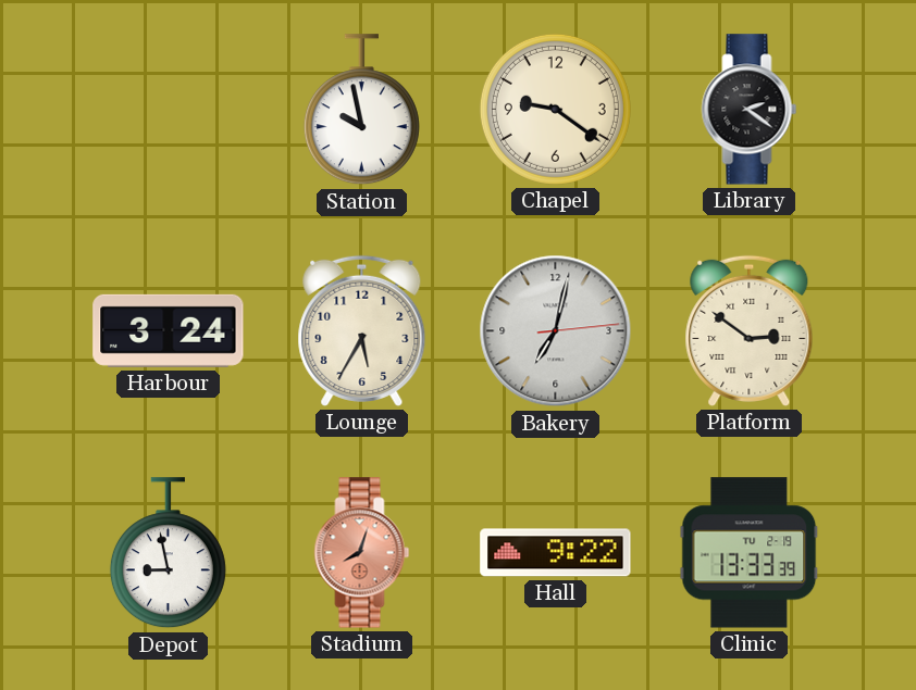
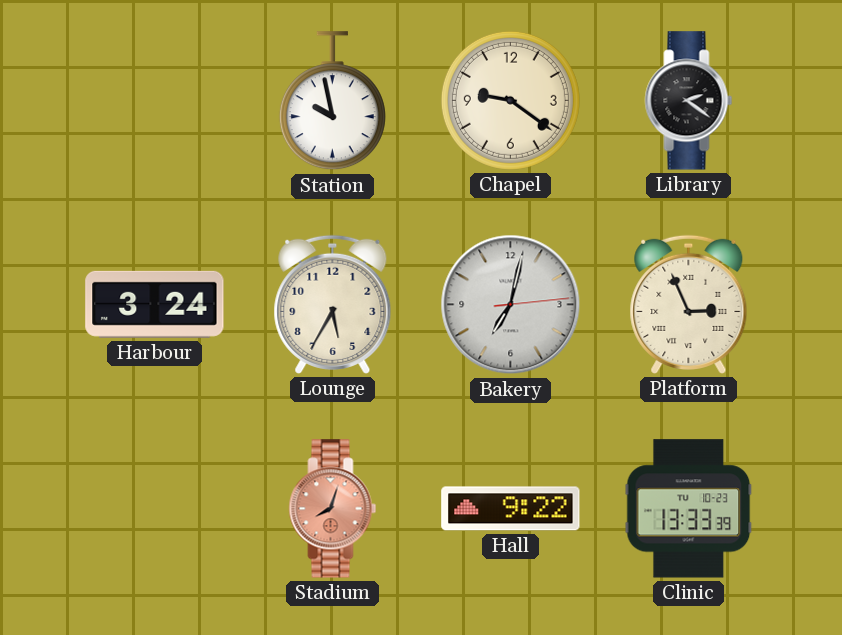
Platform: 2:51 -> 2:56 (689, 304)
Depot: 8:58 -> none (168, 553)
Clinic date: TU 2-19 -> TU 10-23 (689, 509)
